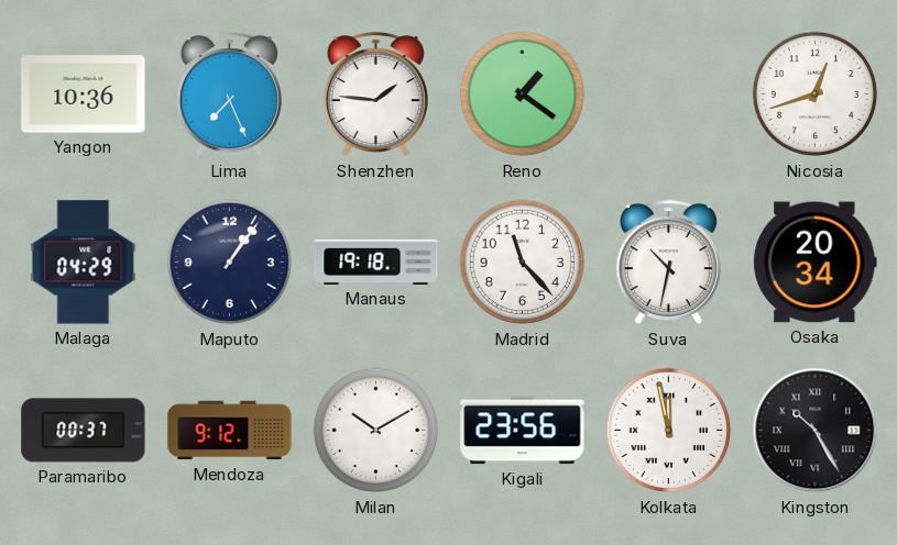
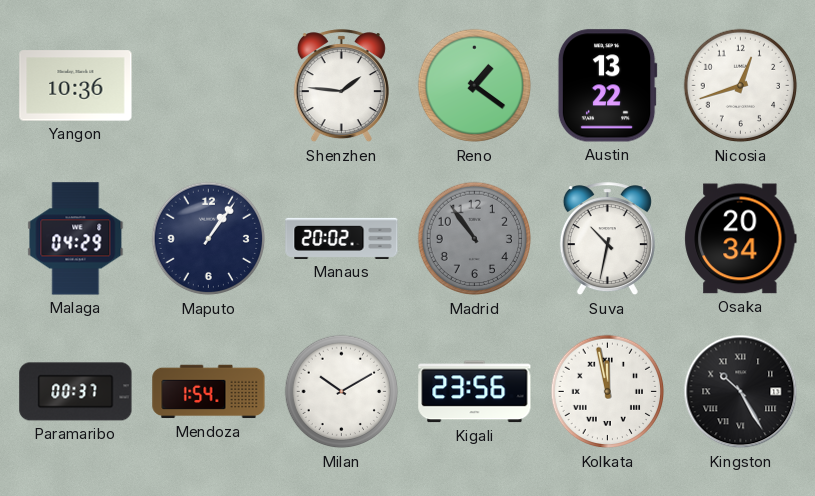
Lima: 7:26 -> none (229, 94)
Austin: none -> 13:22 (607, 86)
Manaus: 19:18 -> 20:02 (342, 238)
Madrid: 11:23 -> 10:54 (475, 239)
Madrid dial: white -> grey (475, 239)
Mendoza: 9:12 -> 1:54 (209, 392)
